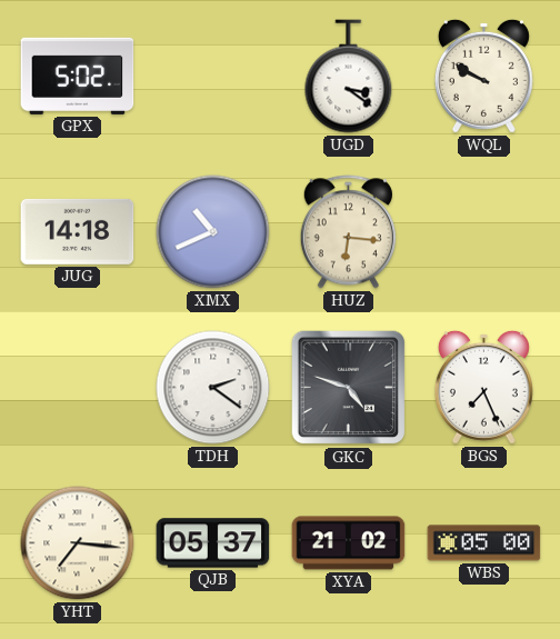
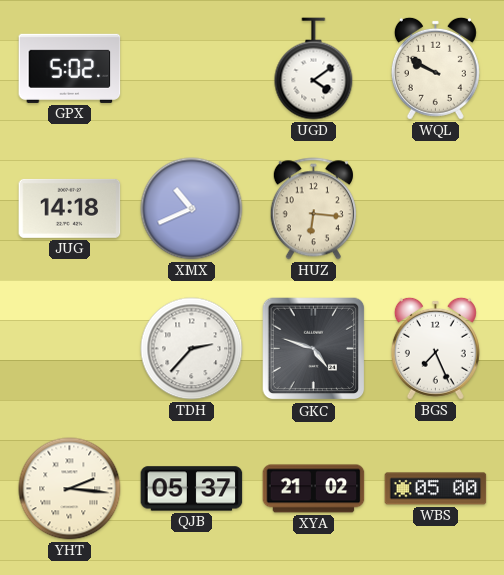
UGD: 3:21 -> 4:09 (314, 69)
TDH: 2:21 -> 2:37 (192, 349)
YHT: 7:16 -> 2:16 (70, 489)
